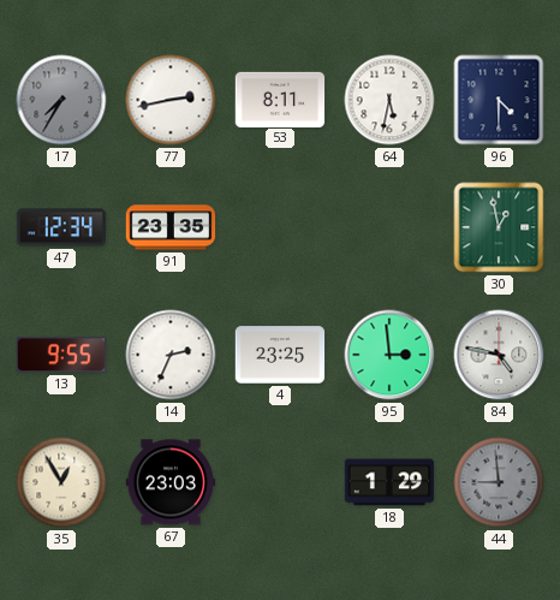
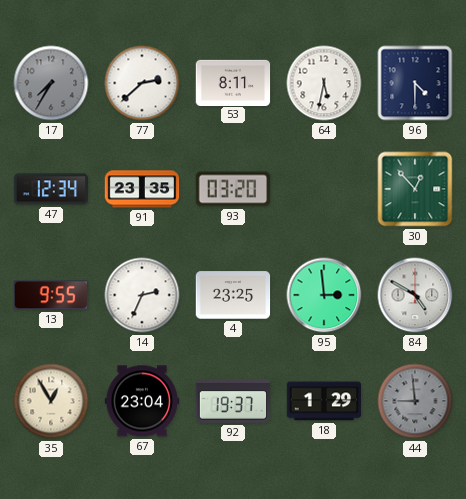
77: 2:43 -> 2:38 (142, 83)
93: none -> 03:20 (233, 189)
30: 12:58 -> 12:53 (415, 189)
84: 4:47 -> 4:50 (415, 295)
67: 23:03 -> 23:04 (142, 401)
92: none -> 19:37 (233, 402)
